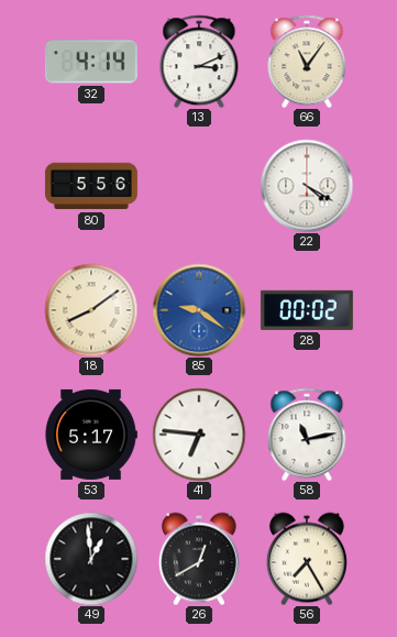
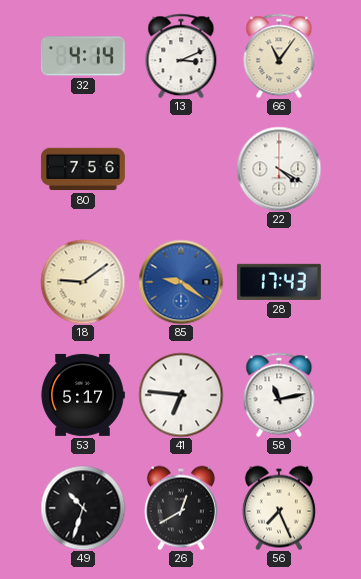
80: 5:56 -> 7:56 (83, 169)
18: 8:09 -> 9:09 (83, 282)
28: 00:02 -> 17:43 (279, 282)
49: 12:59 -> 10:33 (83, 508)
56: 7:25 -> 7:26 (279, 508)
